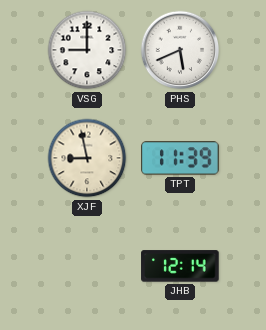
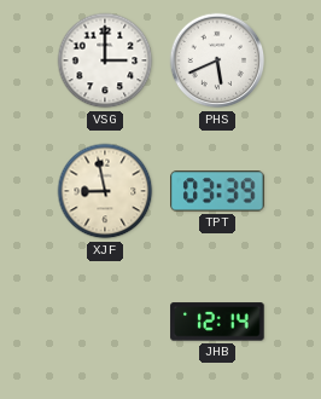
VSG: 9:00 -> 3:00 (105, 60)
TPT: 11:39 -> 03:39 (217, 191)
